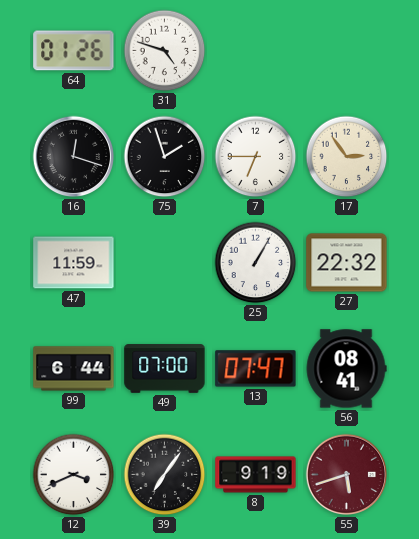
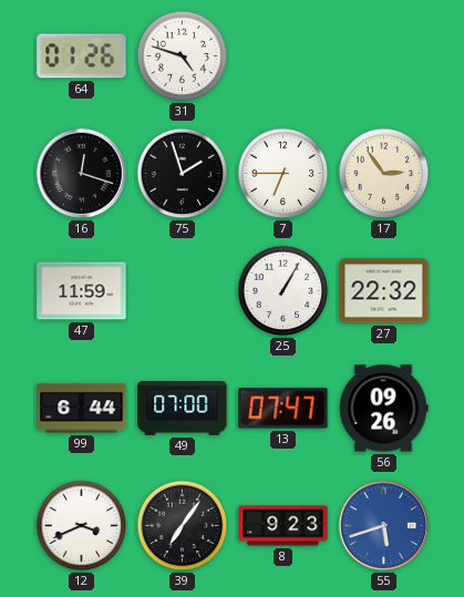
56: 08:41 -> 09:26 (383, 409)
8: 9:19 -> 9:23 (283, 526)
55 dial: burgundy -> blue (384, 526)
